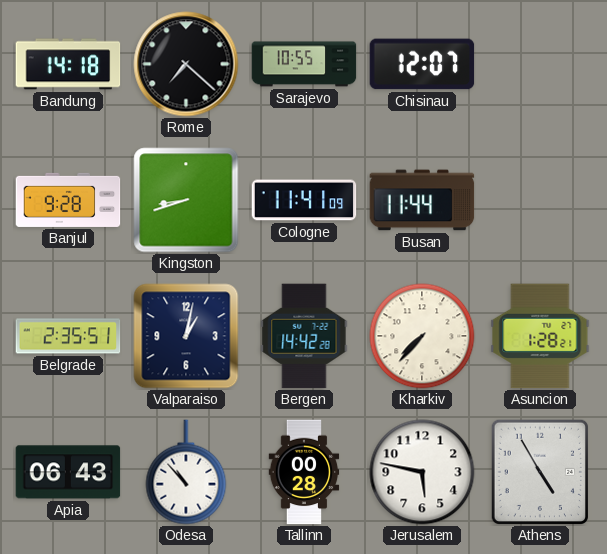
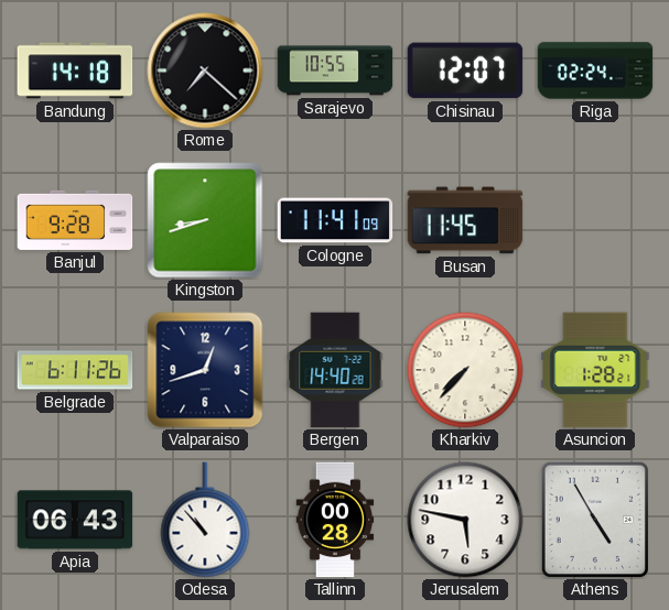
Riga: none -> 02:24 (595, 70)
Busan: 11:44 -> 11:45 (465, 220)
Belgrade: 2:35 -> 6:11 (75, 370)
Valparaiso: 1:02 -> 12:42 (205, 370)
Bergen: 14:42 -> 14:40 (335, 370)
